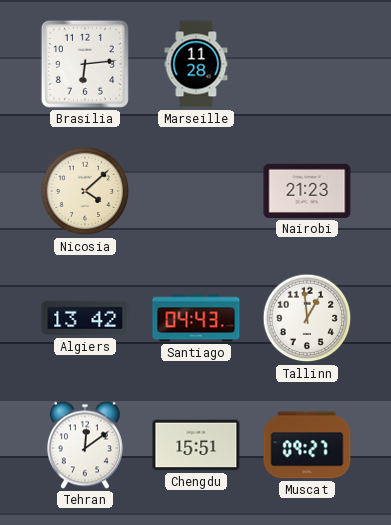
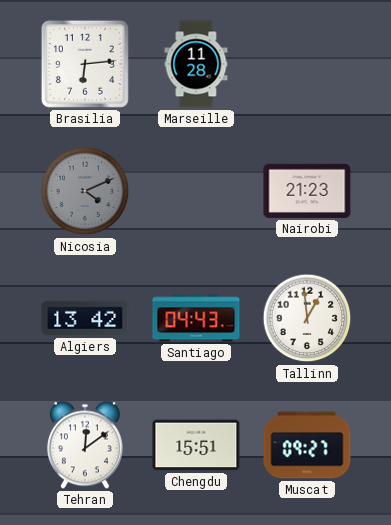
Nicosia: 4:08 -> 4:11 (85, 191)
Nicosia dial: cream -> grey (85, 191)
